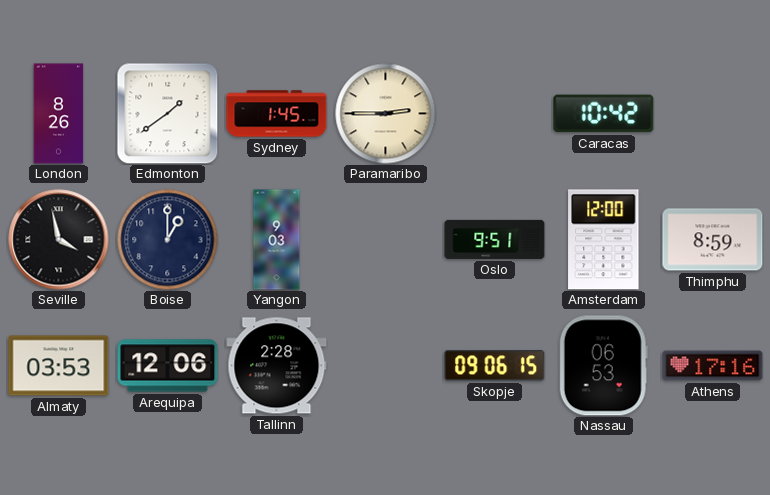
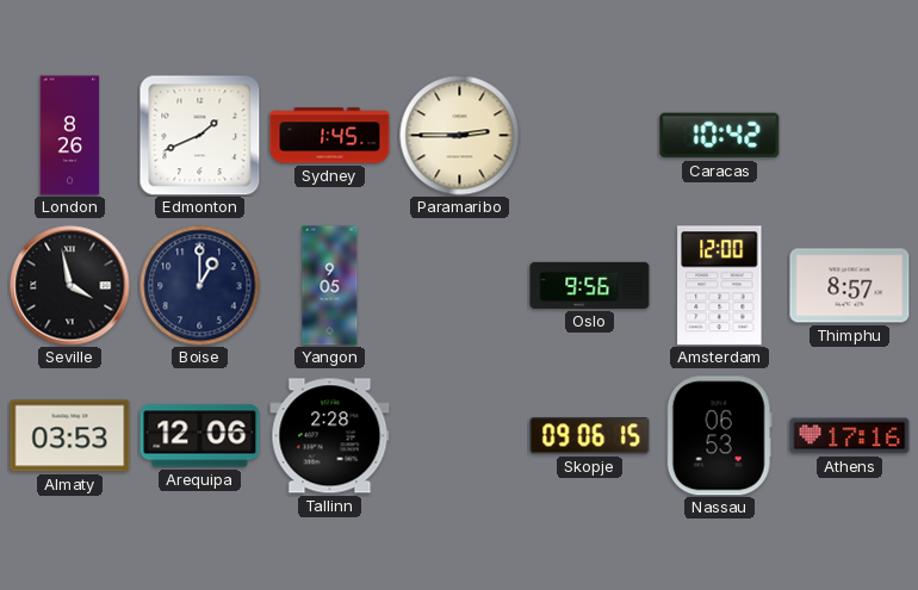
Edmonton: 1:39 -> 1:41 (199, 135)
Yangon: 9:03 -> 9:05 (330, 286)
Oslo: 9:51 -> 9:56 (590, 285)
Thimphu: 8:59 -> 8:57 (850, 286)
